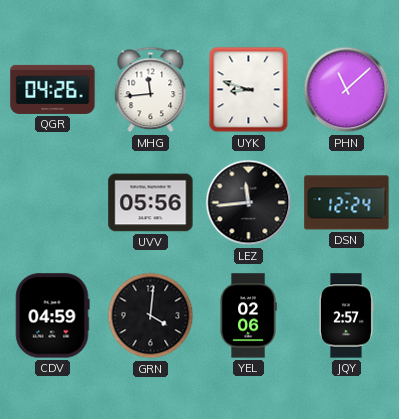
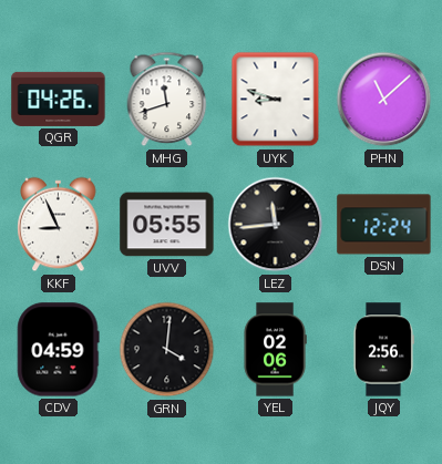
MHG: 11:44 -> 11:42 (167, 100)
KKF: none -> 8:56 (59, 225)
UVV: 05:56 -> 05:55 (167, 225)
JQY: 2:57 -> 2:56 (383, 350)
